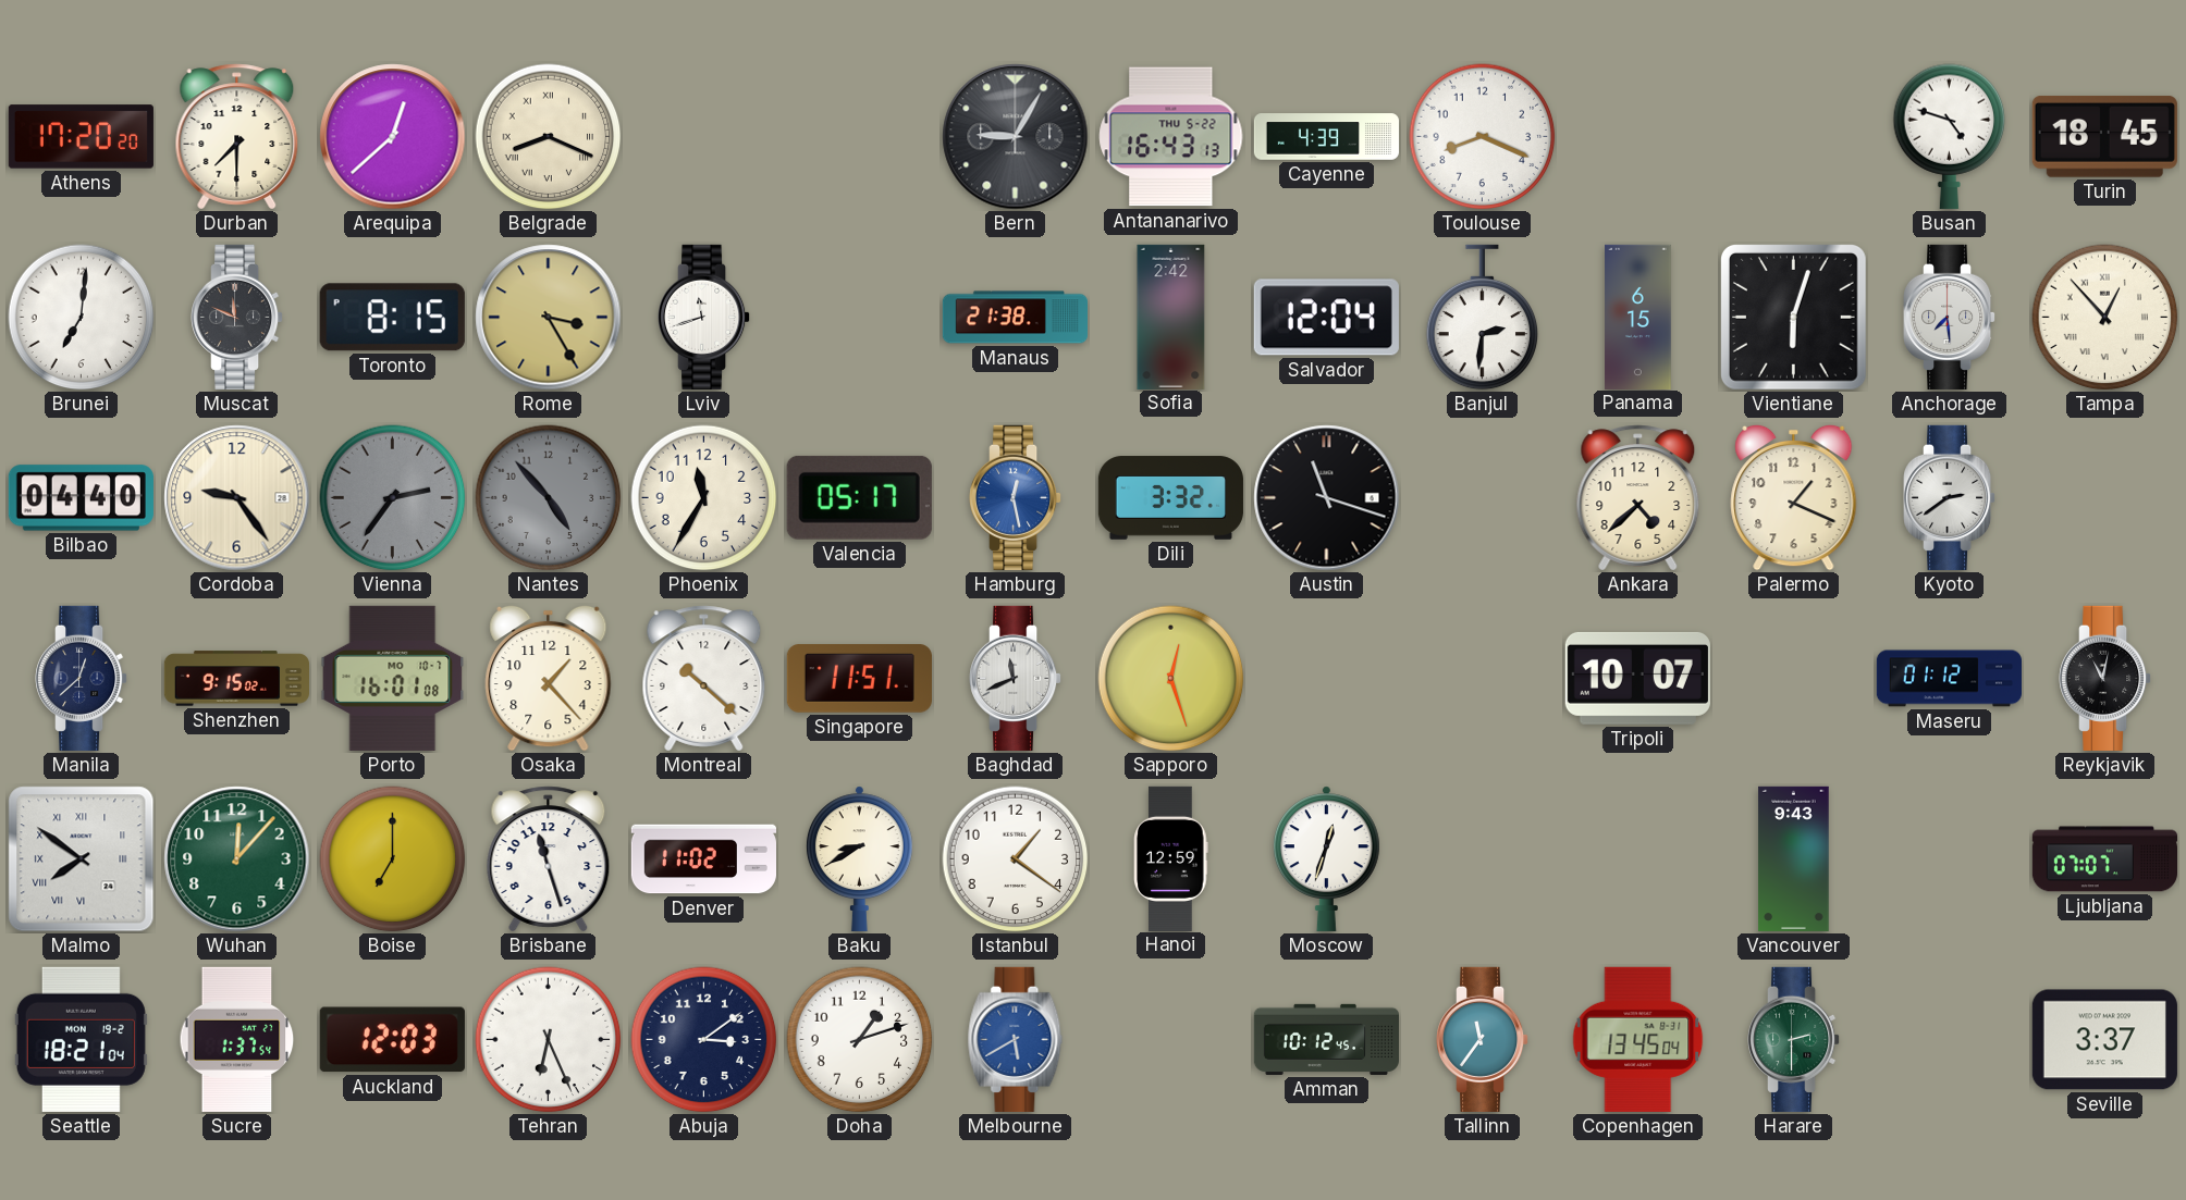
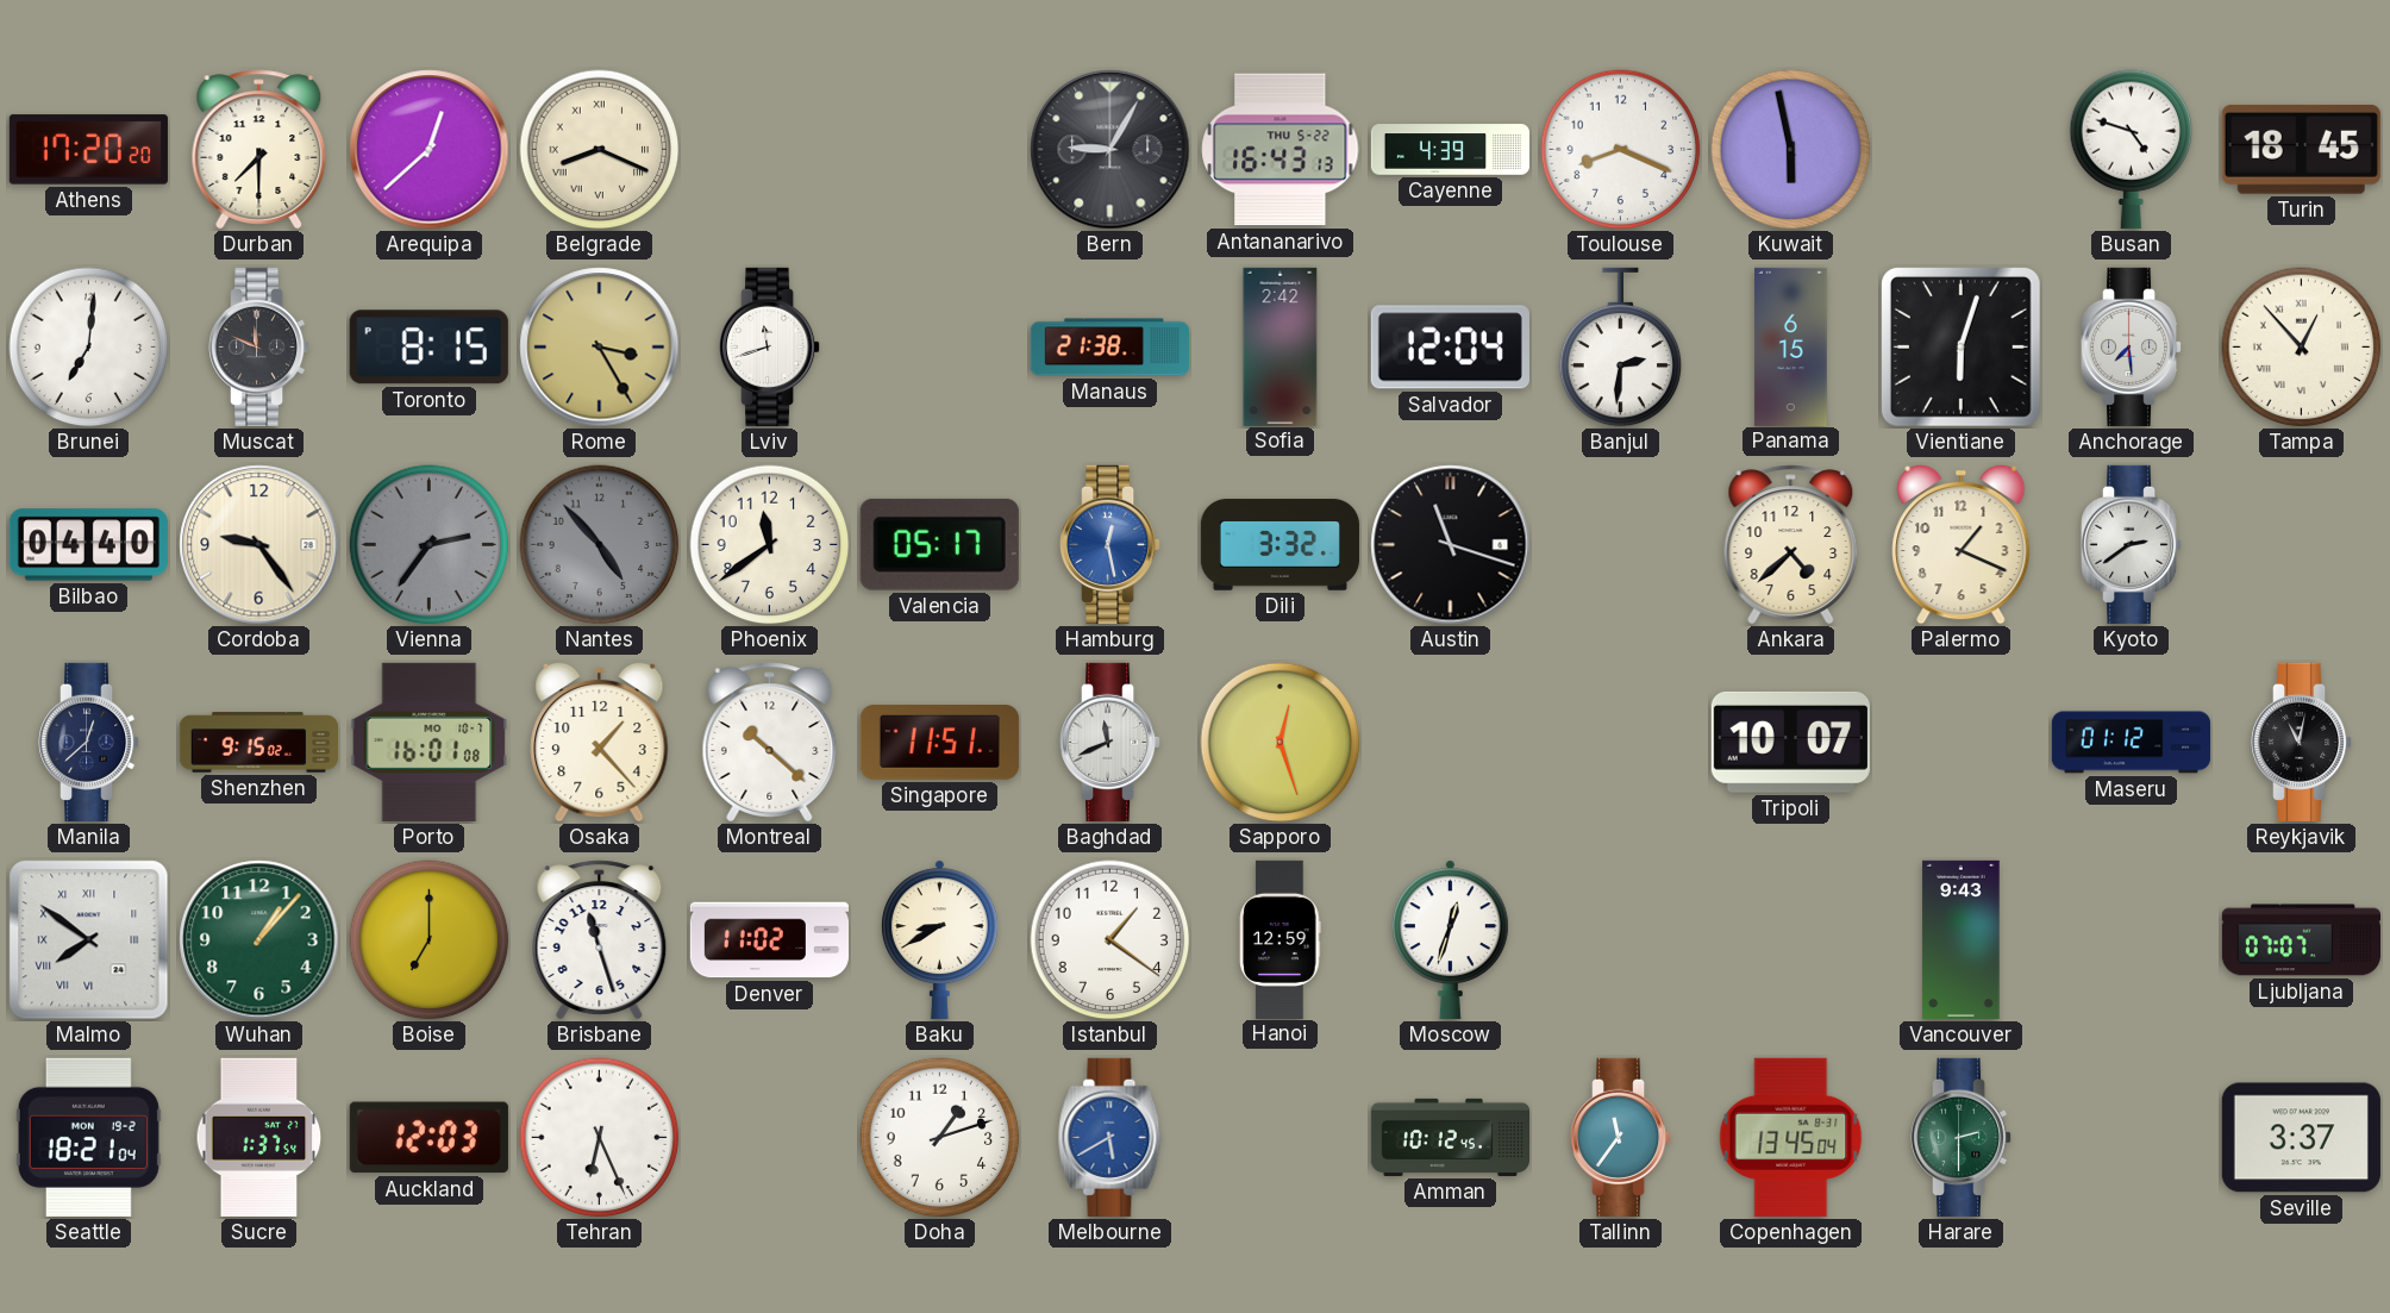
Kuwait: none -> 5:58 (1791, 150)
Phoenix: 11:35 -> 11:39 (770, 545)
Wuhan: 12:07 -> 1:07 (259, 940)
Abuja: 3:09 -> none (704, 1040)
